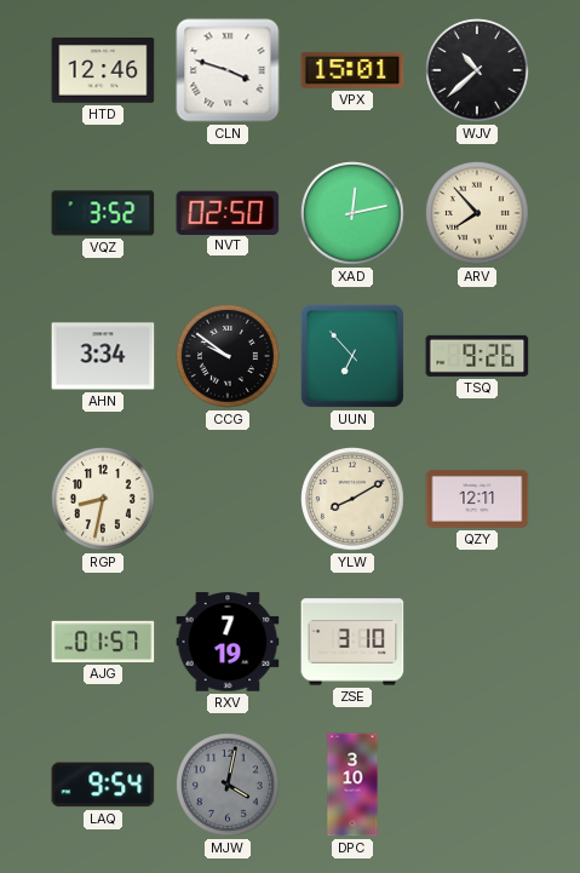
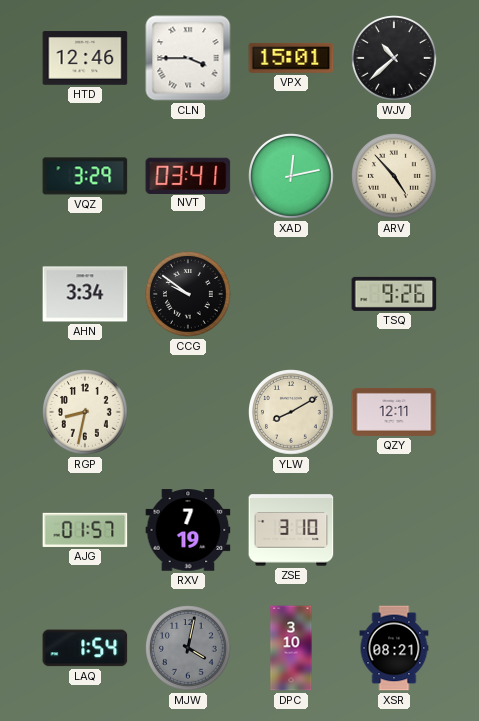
CLN: 3:48 -> 3:45 (188, 58)
VQZ: 3:52 -> 3:29 (85, 176)
NVT: 02:50 -> 03:41 (188, 175)
ARV: 7:53 -> 4:53 (395, 177)
UUN: 6:53 -> none (352, 356)
LAQ: 9:54 -> 1:54 (85, 648)
XSR: none -> 08:21 (394, 648)
